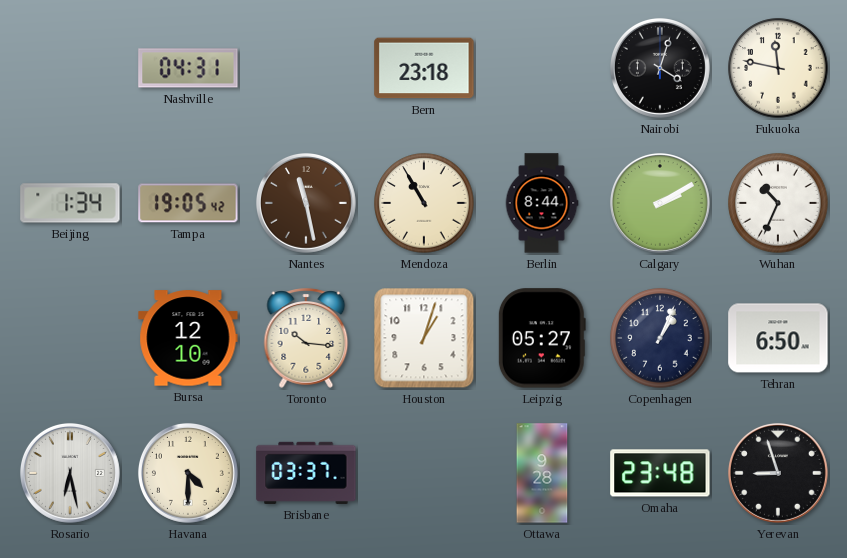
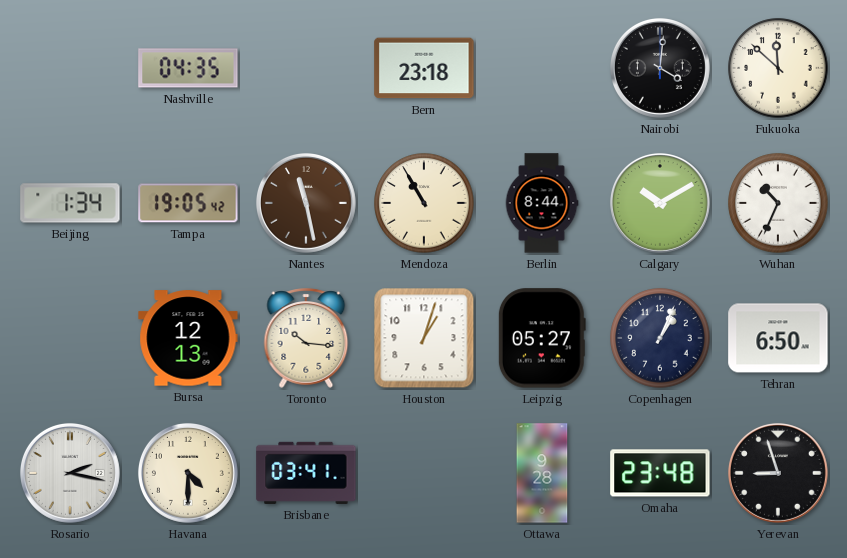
Nashville: 04:31 -> 04:35 (188, 68)
Nairobi: 4:03 -> 4:01 (660, 68)
Fukuoka: 11:47 -> 11:52 (778, 68)
Calgary: 2:10 -> 10:10 (660, 203)
Bursa: 12:10 -> 12:13 (188, 338)
Rosario: 6:28 -> 2:17 (70, 473)
Brisbane: 03:37 -> 03:41 (306, 473)
